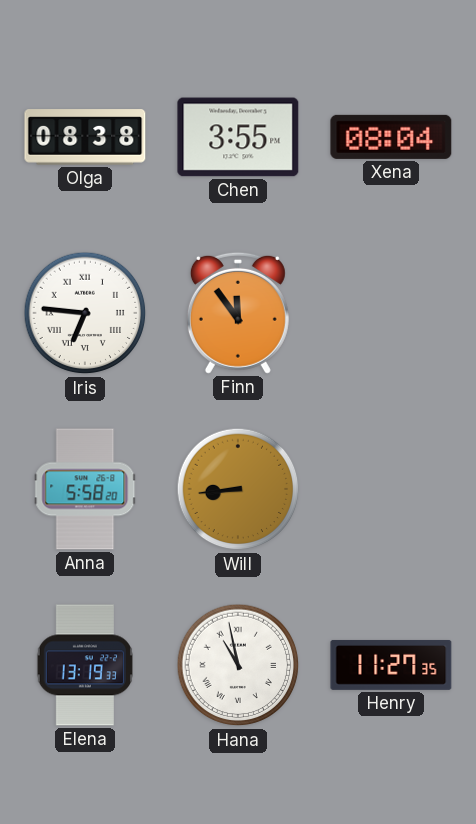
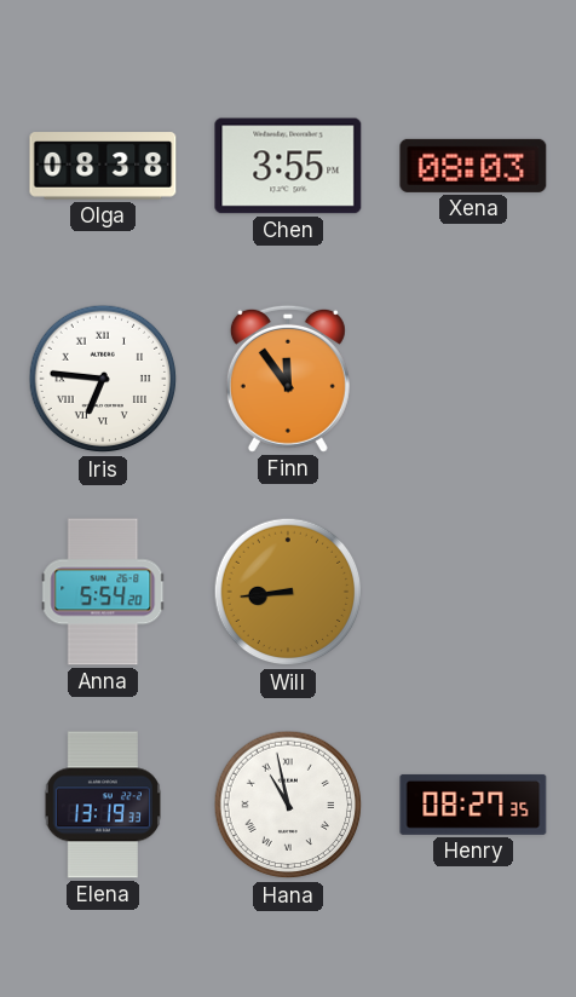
Xena: 08:04 -> 08:03 (473, 166)
Anna: 5:58 -> 5:54 (103, 592)
Henry: 11:27 -> 08:27 (473, 805)
